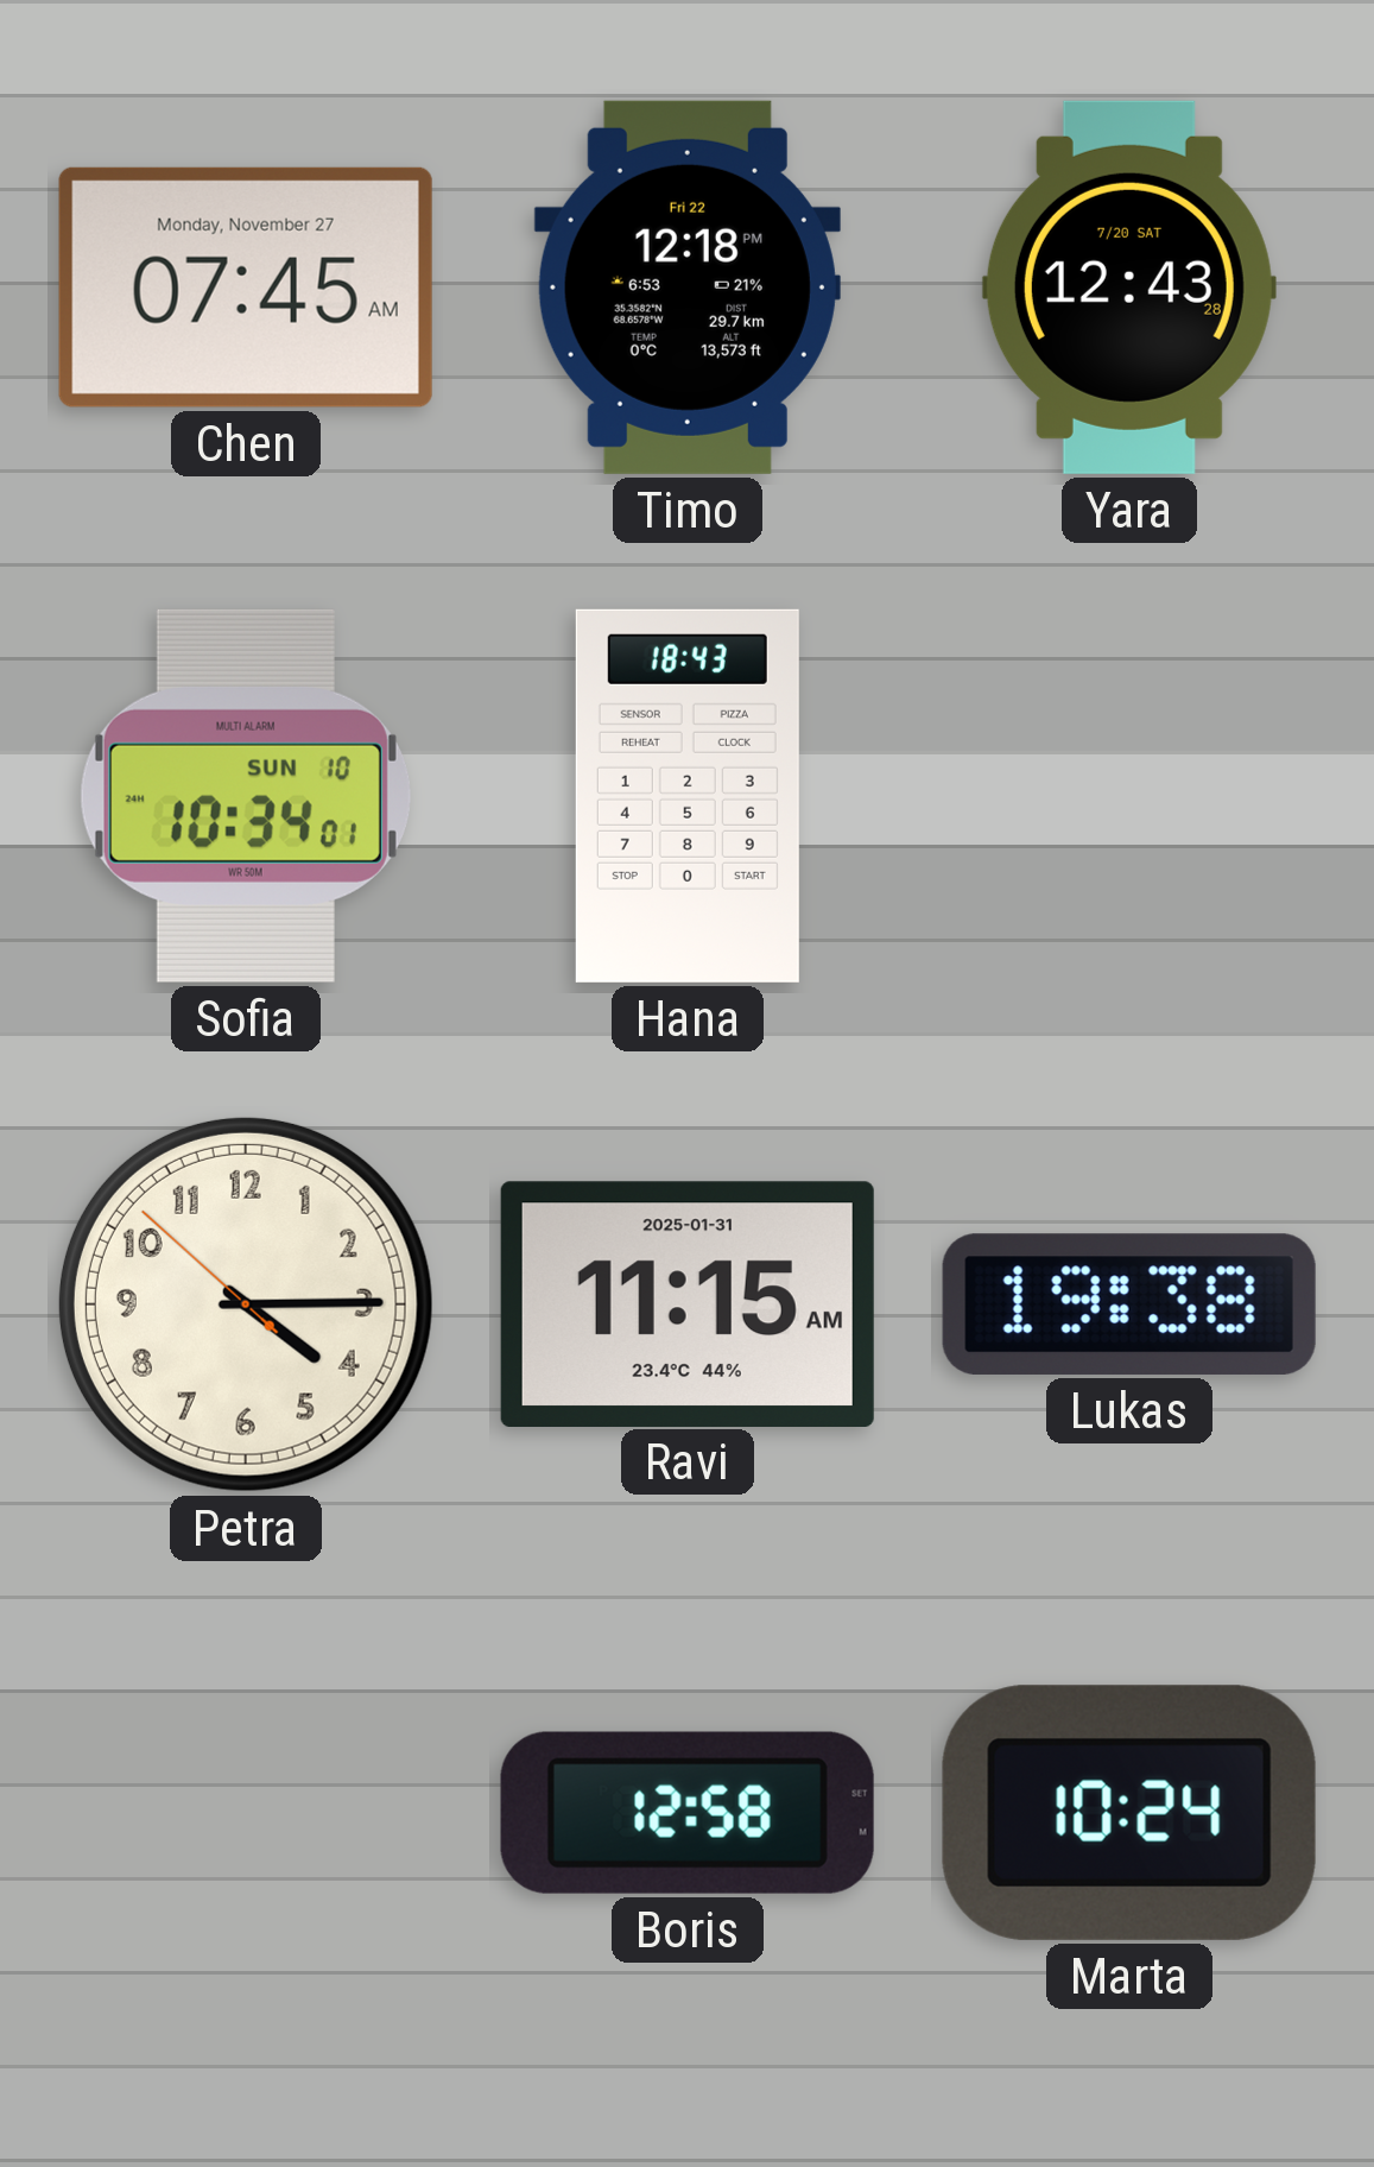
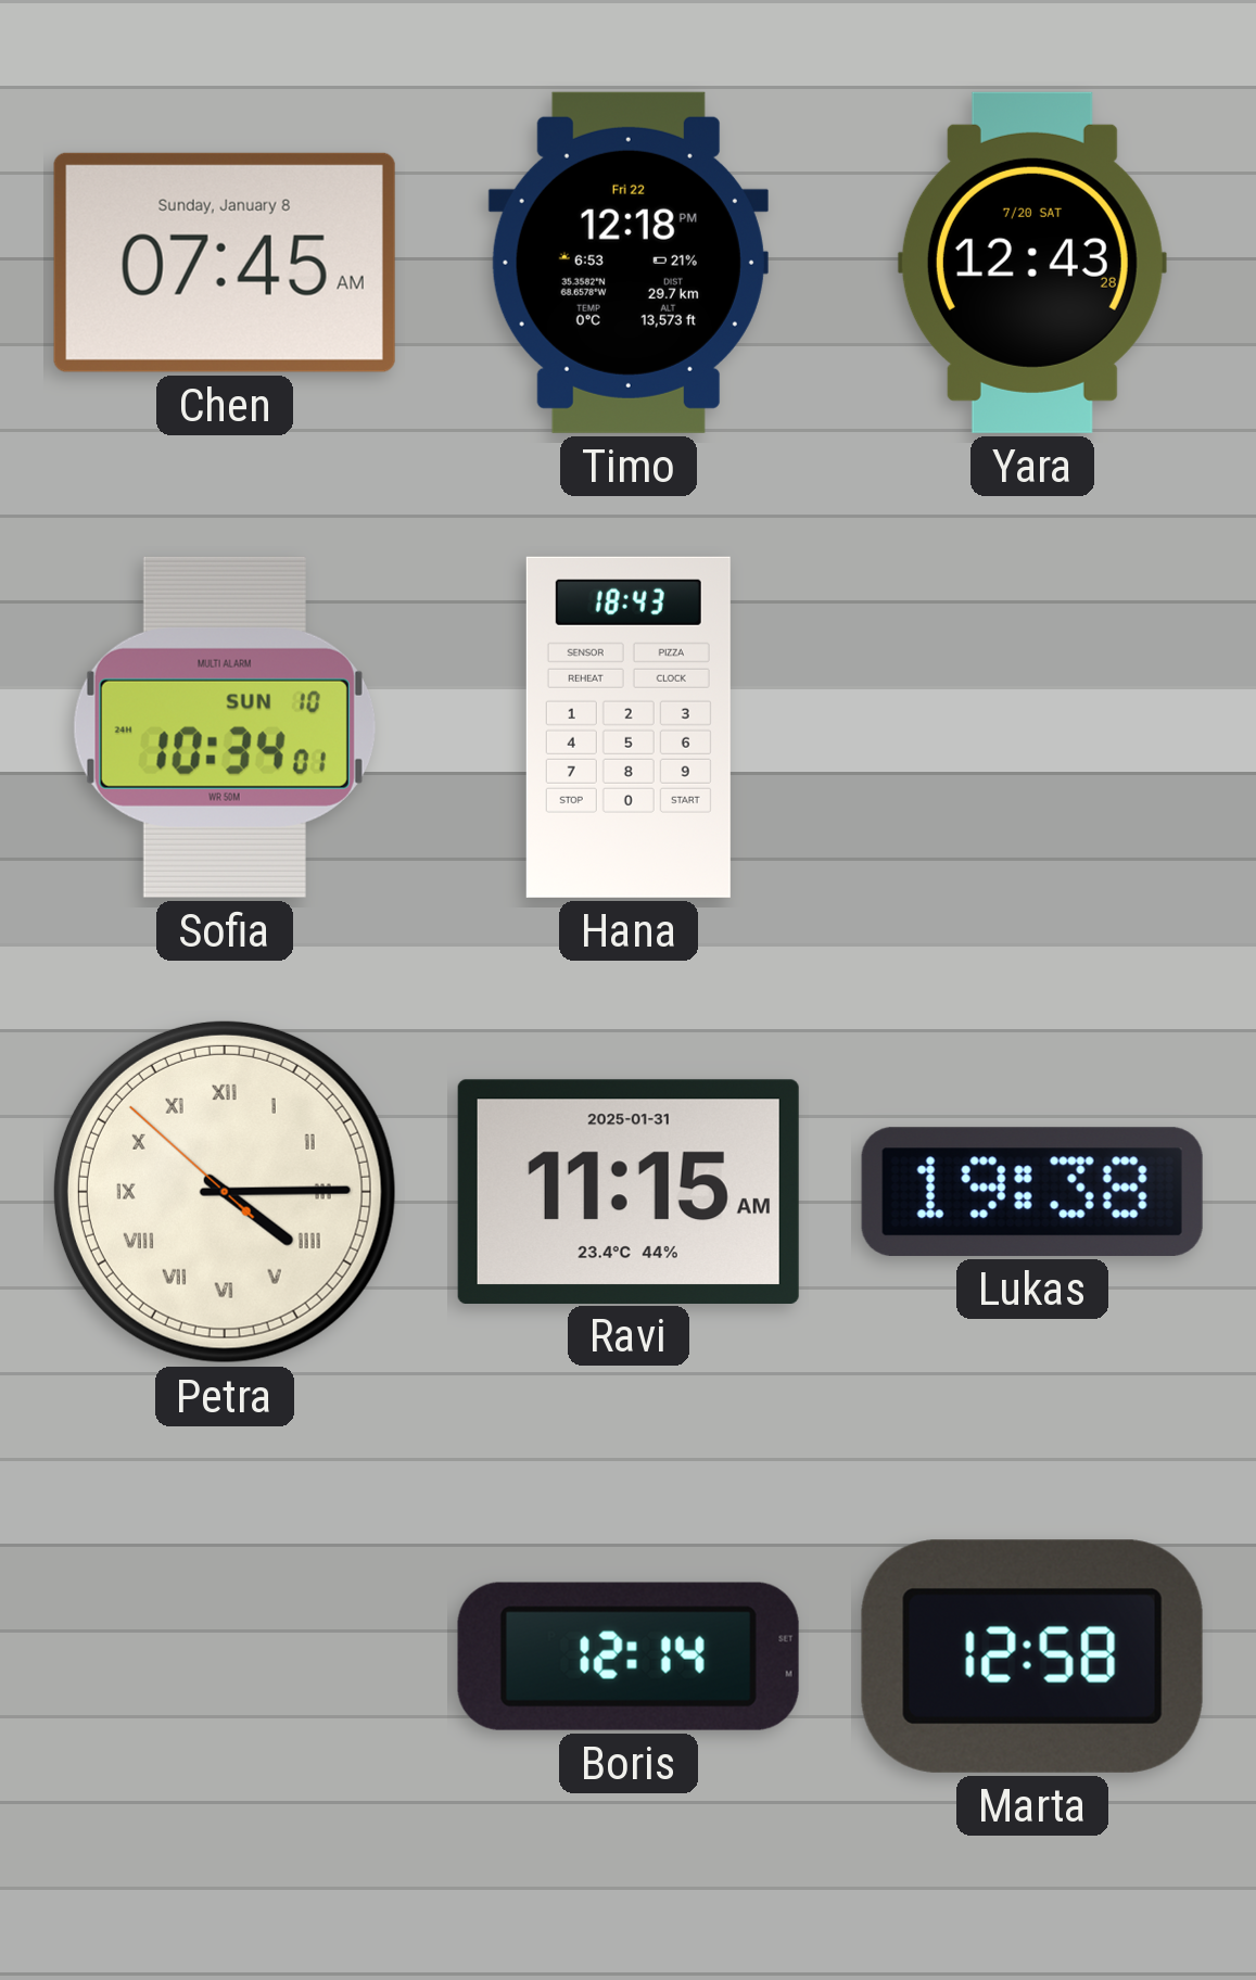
Chen date: Monday, November 27 -> Sunday, January 8 (225, 263)
Petra numerals: Arabic -> Roman (225, 1192)
Boris: 12:58 -> 12:14 (629, 1657)
Marta: 10:24 -> 12:58 (1032, 1657)
